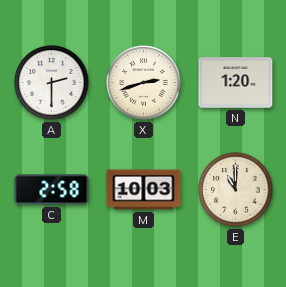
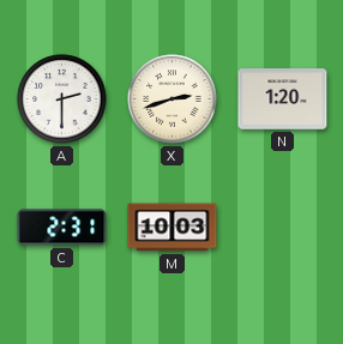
C: 2:58 -> 2:31 (62, 228)
E: 11:00 -> none (236, 190)
